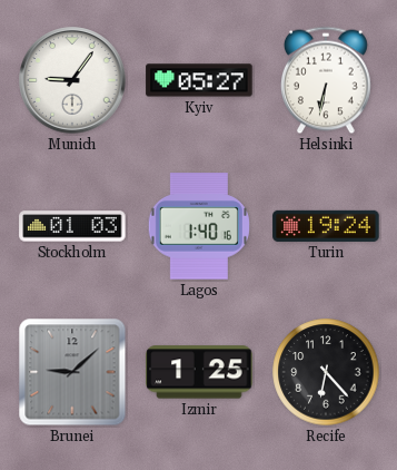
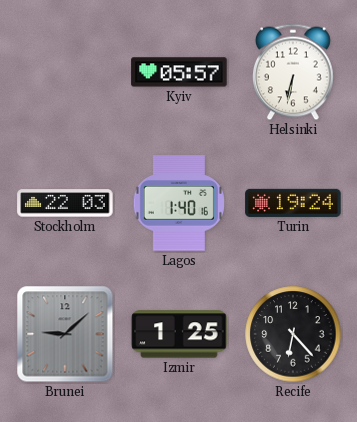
Munich: 9:06 -> none (72, 80)
Kyiv: 05:27 -> 05:57 (179, 72)
Stockholm: 01:03 -> 22:03 (65, 203)
